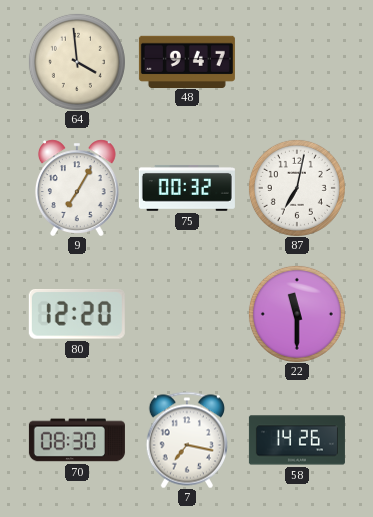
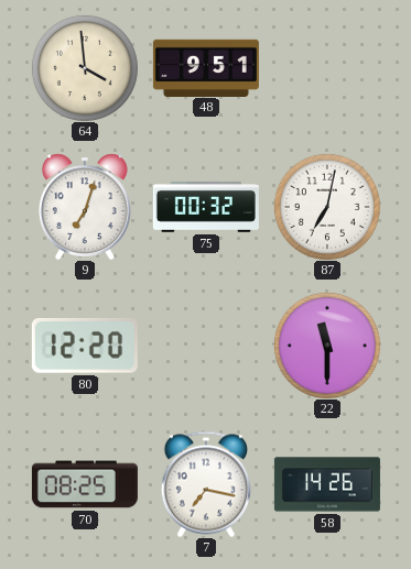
48: 9:47 -> 9:51 (206, 67)
9: 7:05 -> 7:03 (85, 207)
70: 08:30 -> 08:25 (85, 484)
